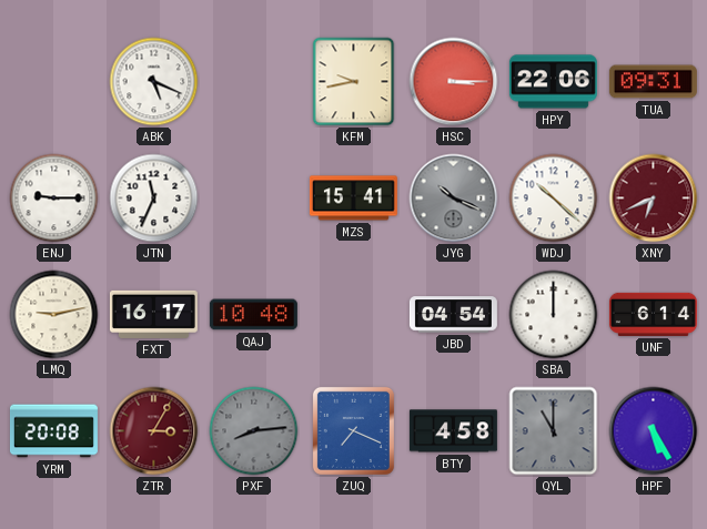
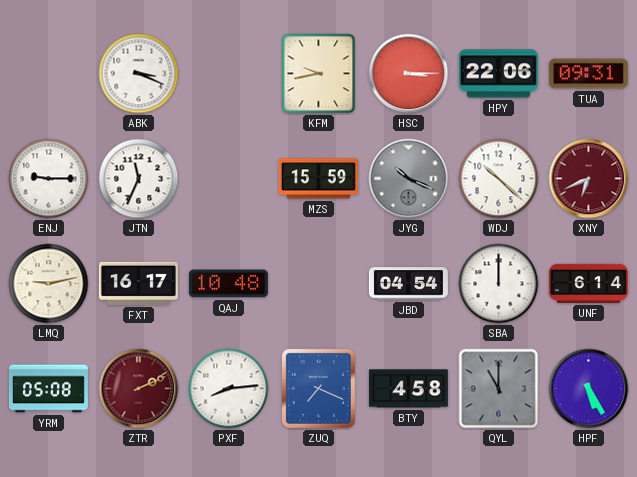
ABK: 5:19 -> 3:19 (139, 74)
MZS: 15:41 -> 15:59 (318, 179)
YRM: 20:08 -> 05:08 (48, 389)
ZTR: 3:05 -> 2:11 (139, 389)
PXF dial: grey -> white (229, 389)
